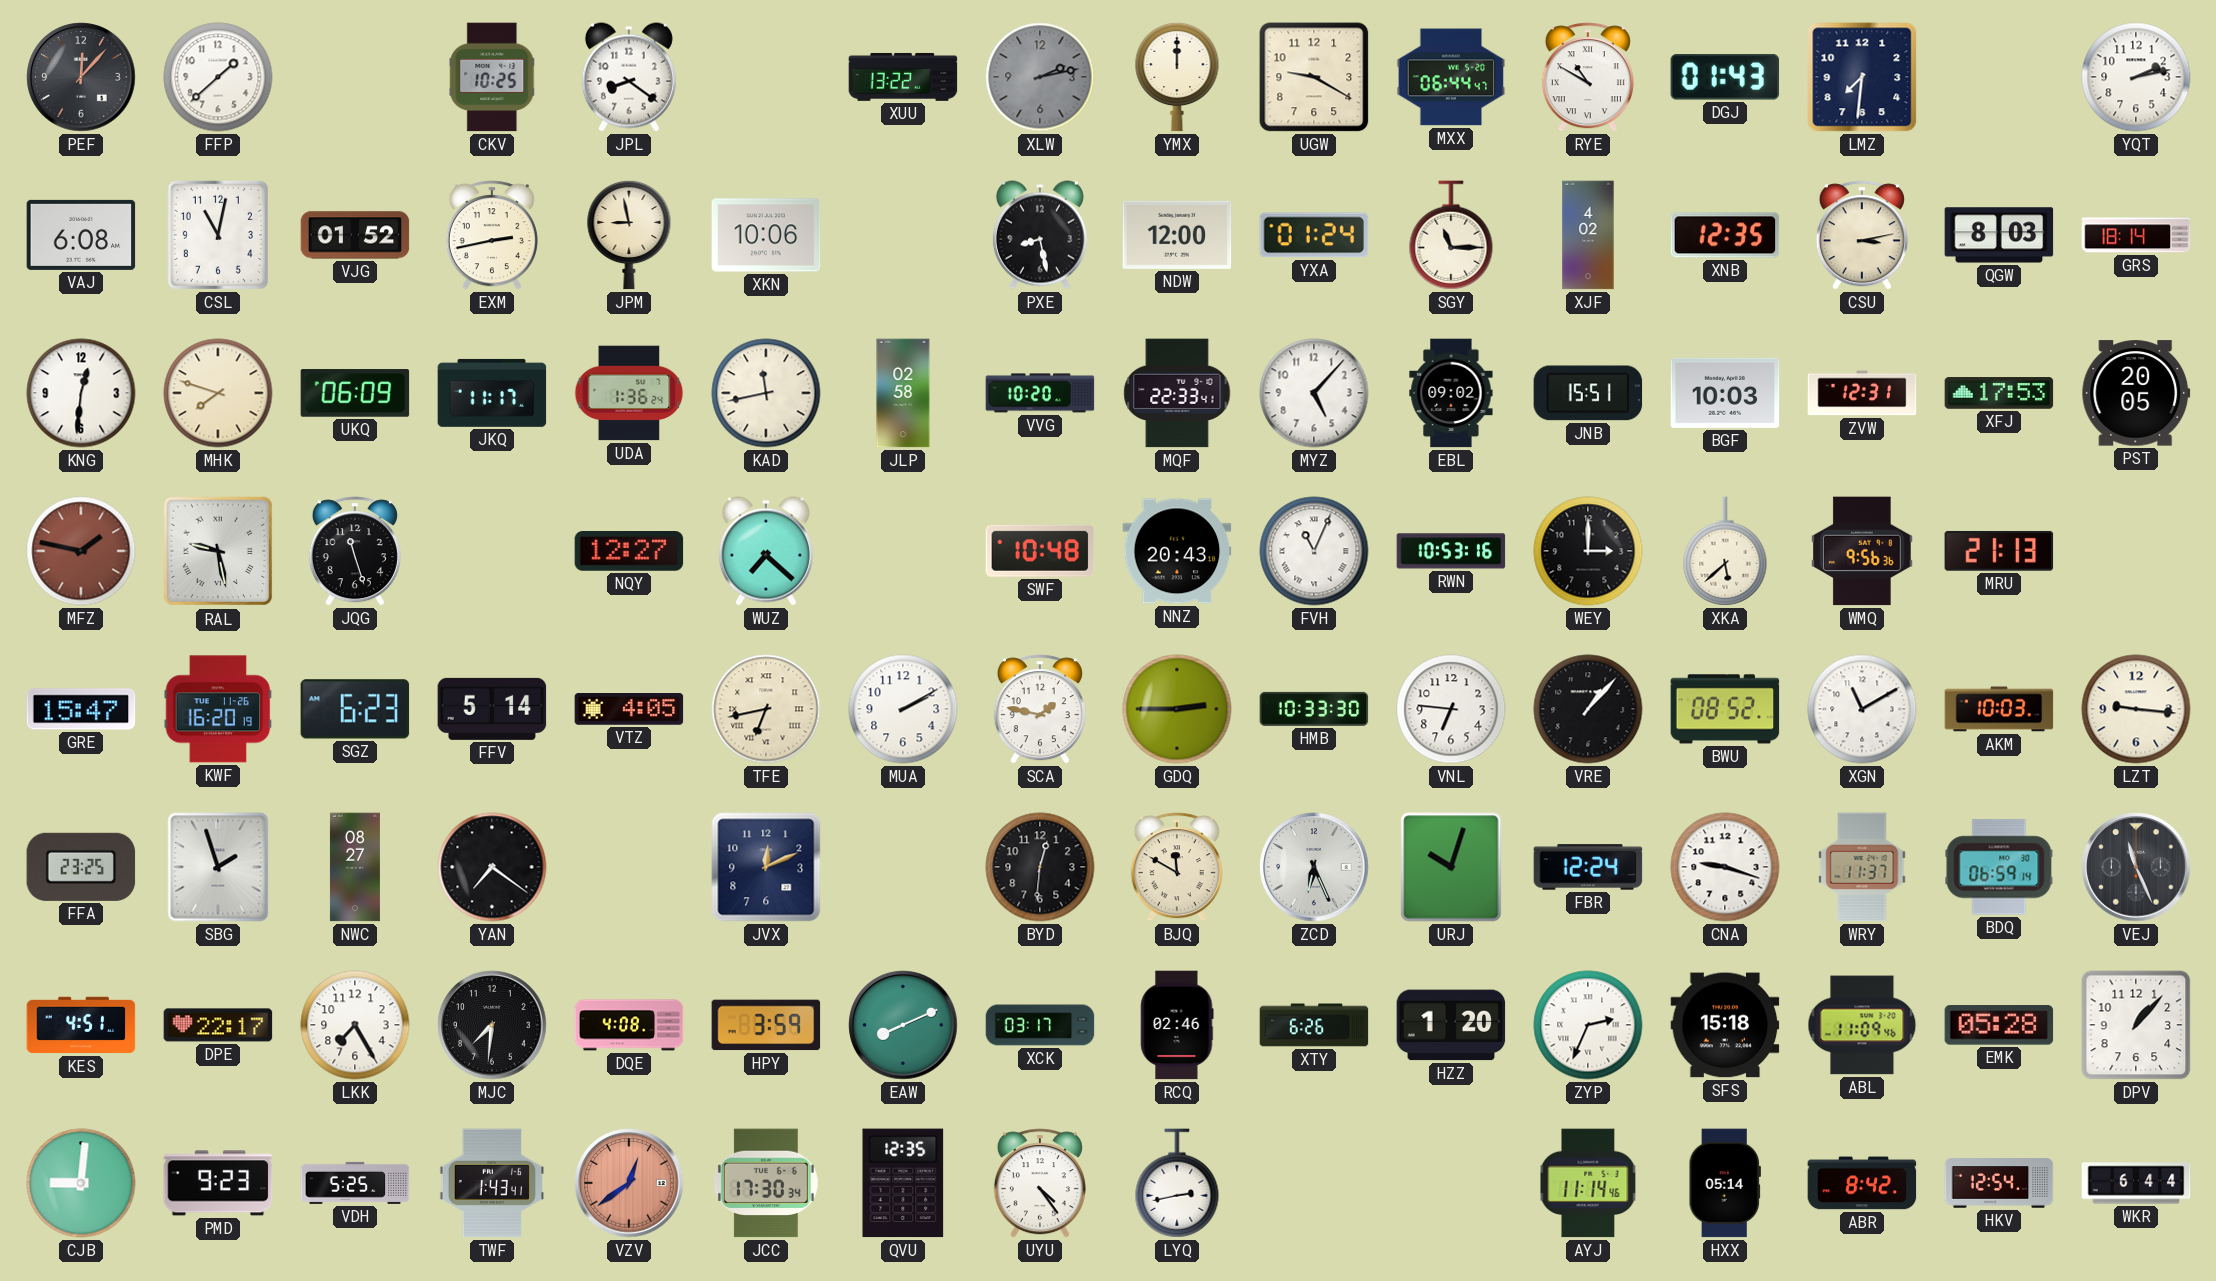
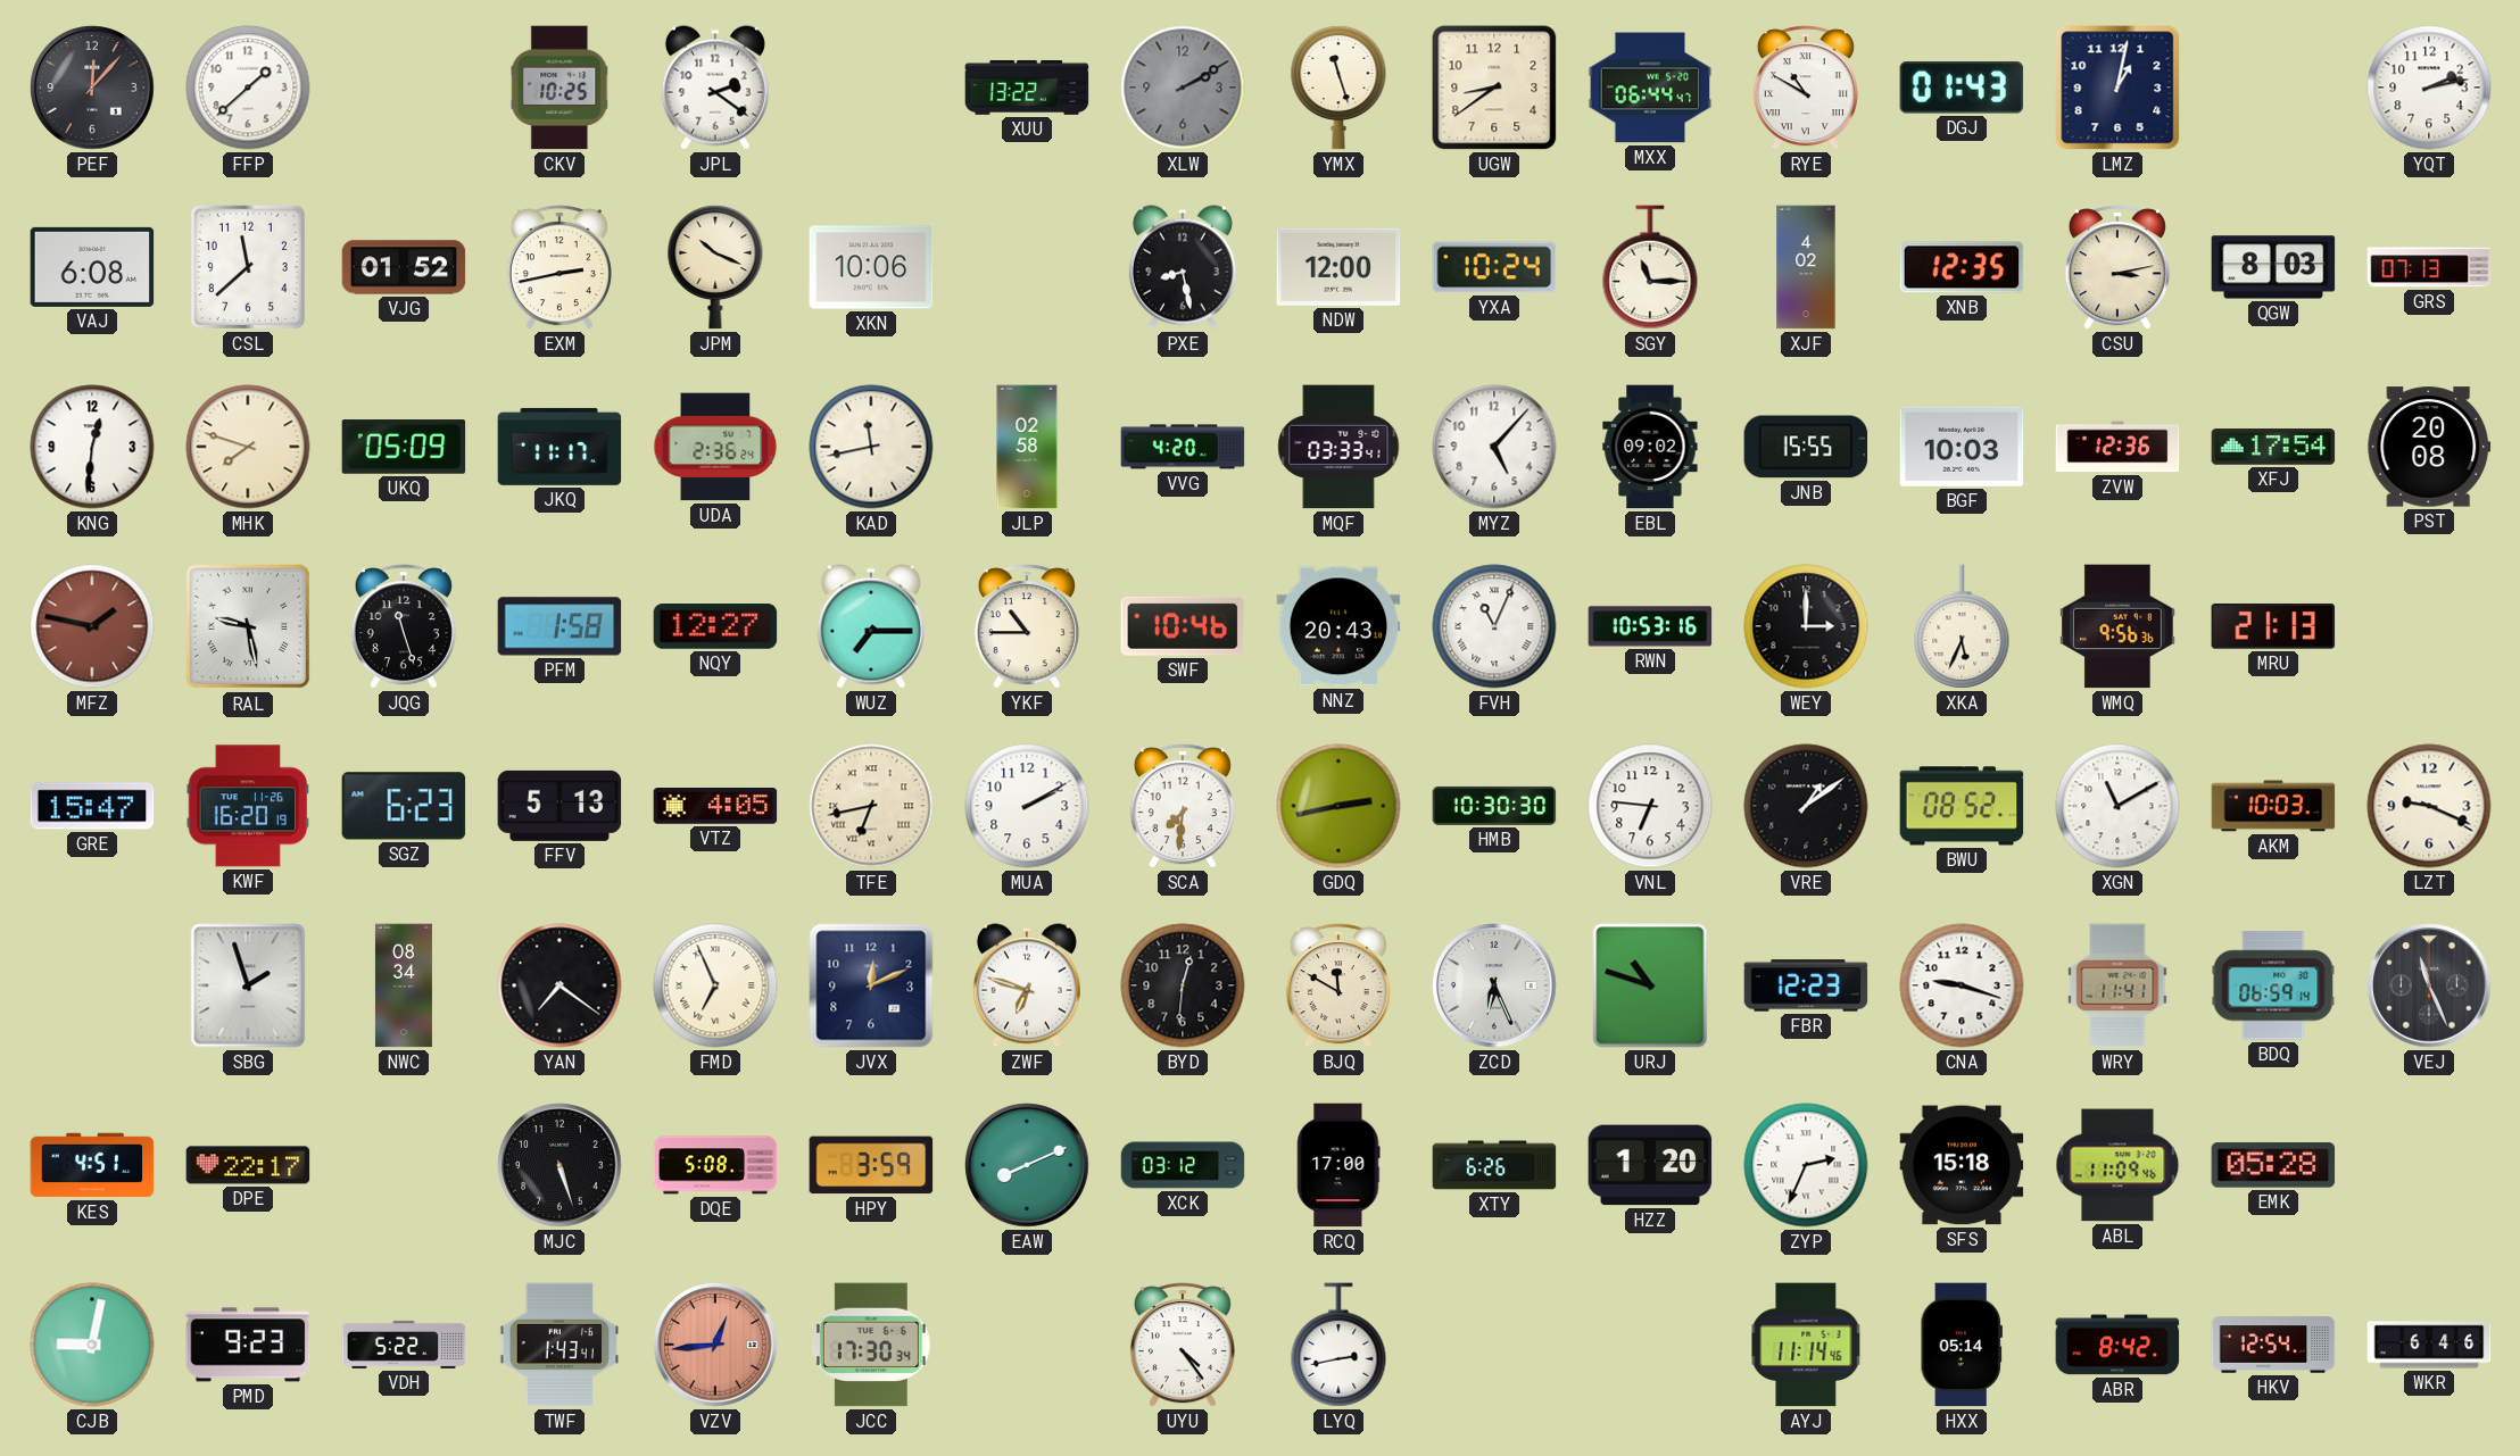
JPL: 8:21 -> 2:21 (715, 88)
XLW: 2:13 -> 2:10 (1183, 88)
YMX: 12:00 -> 11:27 (1338, 88)
UGW: 9:20 -> 8:39 (1494, 88)
LMZ: 7:31 -> 1:02 (2117, 88)
CSL: 11:02 -> 11:38 (248, 267)
JPM: 8:58 -> 10:19 (715, 267)
YXA: 01:24 -> 10:24 (1494, 267)
GRS: 18:14 -> 07:13 (2429, 267)
UKQ: 06:09 -> 05:09 (404, 447)
UDA: 1:36 -> 2:36 (715, 447)
VVG: 10:20 -> 4:20 (1183, 447)
MQF: 22:33 -> 03:33 (1338, 447)
JNB: 15:51 -> 15:55 (1806, 447)
ZVW: 12:31 -> 12:36 (2117, 447)
XFJ: 17:53 -> 17:54 (2273, 447)
PST: 20:05 -> 20:08 (2429, 447)
PFM: none -> 1:58 (559, 626)
WUZ: 7:22 -> 7:15 (871, 626)
YKF: none -> 10:45 (1027, 626)
SWF: 10:48 -> 10:46 (1183, 626)
XKA: 5:38 -> 5:34 (1962, 626)
FFV: 5:14 -> 5:13 (559, 806)
SCA: 1:47 -> 7:31 (1183, 806)
GDQ: 2:45 -> 2:43 (1338, 806)
HMB: 10:33 -> 10:30 (1494, 806)
VRE: 1:07 -> 1:09 (1806, 806)
LZT: 9:16 -> 9:19 (2429, 806)
FFA: 23:25 -> none (81, 867)
NWC: 08:27 -> 08:34 (404, 985)
FMD: none -> 6:56 (715, 985)
ZWF: none -> 6:48 (1027, 985)
URJ: 10:03 -> 10:48 (1650, 985)
FBR: 12:24 -> 12:23 (1806, 985)
WRY: 11:37 -> 11:41 (2117, 985)
LKK: 7:25 -> none (355, 1025)
MJC: 7:31 -> 5:27 (559, 1165)
DQE: 4:08 -> 5:08 (715, 1165)
XCK: 03:17 -> 03:12 (1183, 1165)
RCQ: 02:46 -> 17:00 (1338, 1165)
DPV: 1:07 -> none (2136, 1025)
CJB: 9:01 -> 9:02 (92, 1345)
VDH: 5:25 -> 5:22 (404, 1345)
VZV: 12:39 -> 12:44 (715, 1345)
QVU: 12:35 -> none (903, 1183)
WKR: 6:44 -> 6:46 (2429, 1345)
